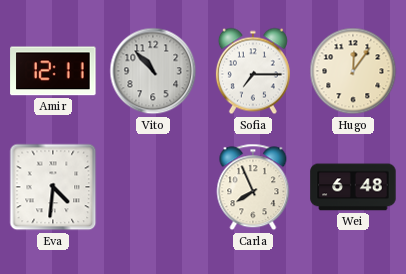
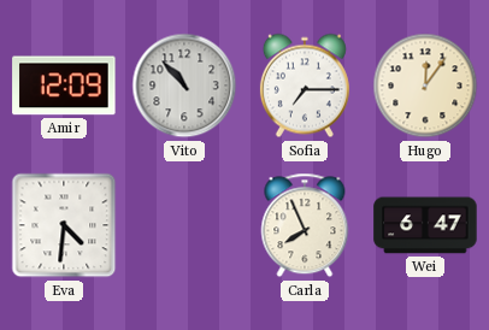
Amir: 12:11 -> 12:09 (64, 86)
Wei: 6:48 -> 6:47 (425, 225)
